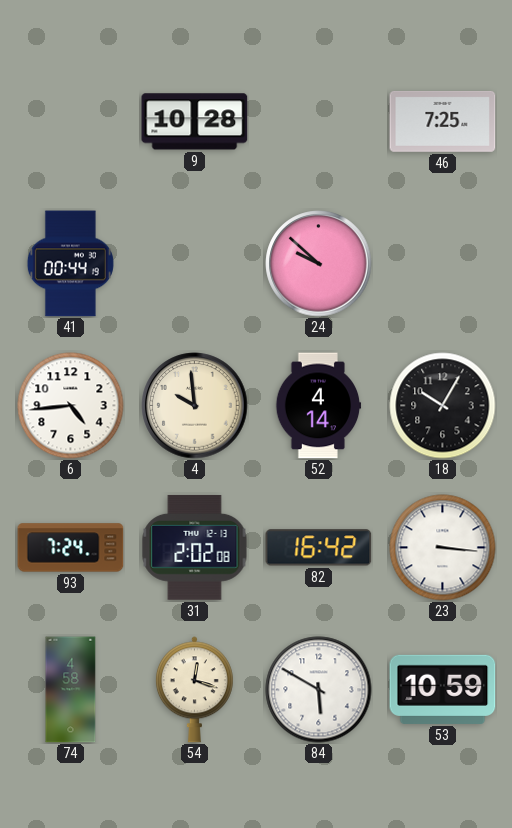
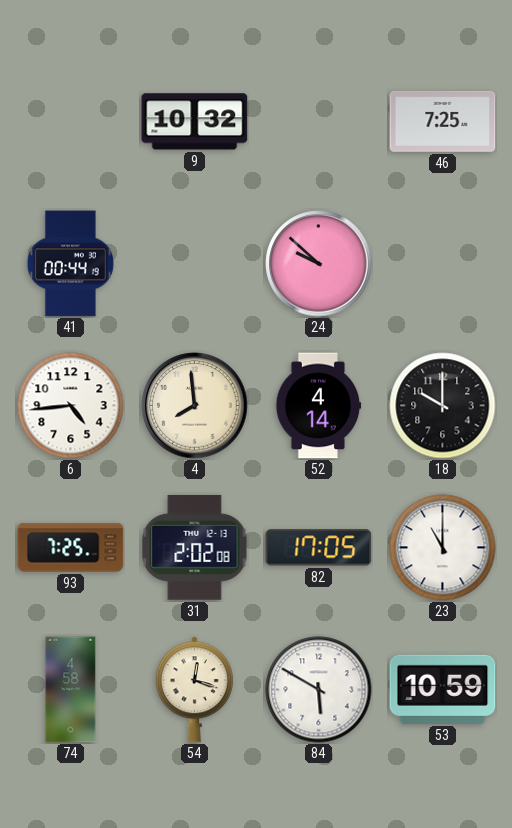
9: 10:28 -> 10:32 (195, 122)
4: 9:59 -> 7:59 (195, 406)
18: 10:05 -> 10:00 (443, 406)
93: 7:24 -> 7:25 (71, 548)
82: 16:42 -> 17:05 (319, 548)
23: 3:16 -> 11:00 (443, 548)
